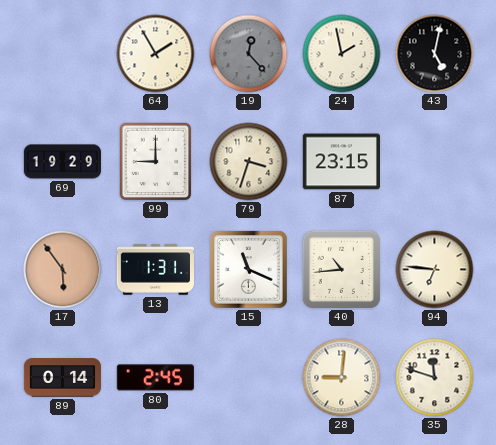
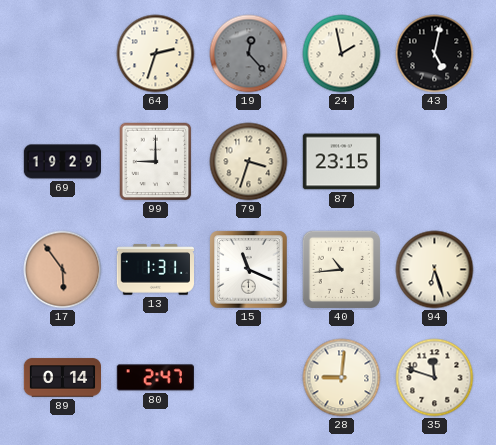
64: 1:55 -> 2:33 (156, 54)
94: 6:46 -> 6:27 (435, 270)
80: 2:45 -> 2:47 (155, 378)
